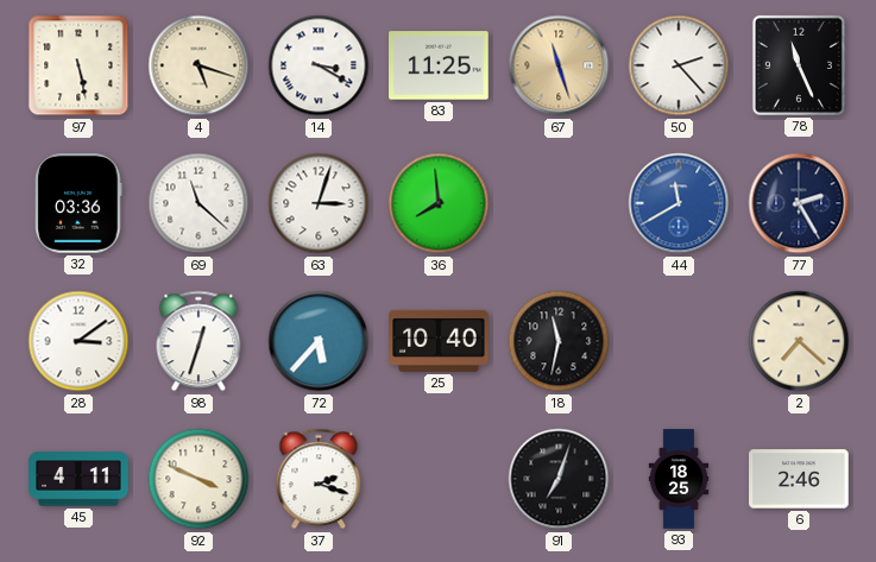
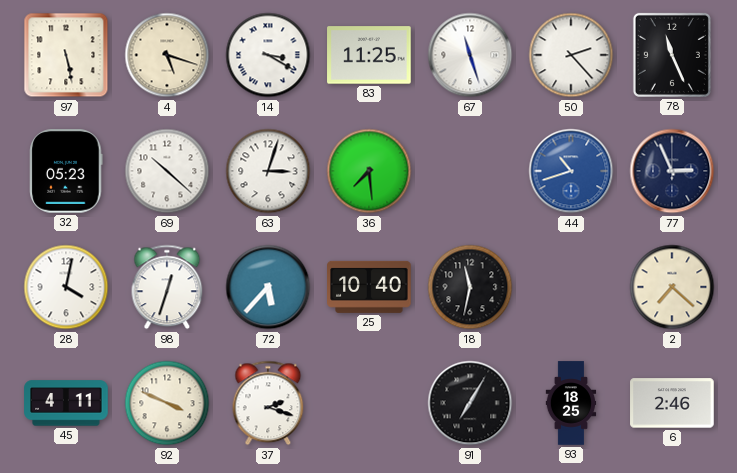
67 dial: champagne -> white (470, 55)
32: 03:36 -> 05:23 (66, 171)
69: 11:22 -> 10:22 (167, 171)
36: 7:59 -> 7:29 (369, 171)
44: 11:40 -> 10:42 (571, 171)
77: 2:25 -> 2:56 (672, 171)
28: 3:09 -> 4:02 (66, 287)
91: 7:03 -> 7:05 (470, 403)
